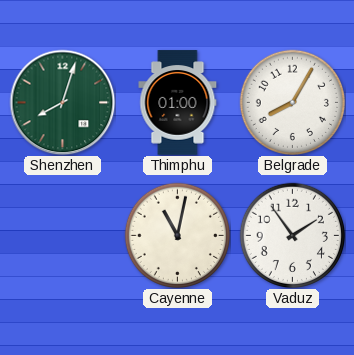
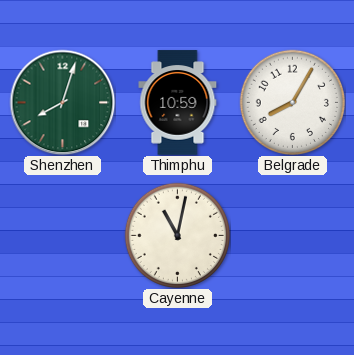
Thimphu: 01:00 -> 10:59 (178, 103)
Vaduz: 1:54 -> none (292, 235)
